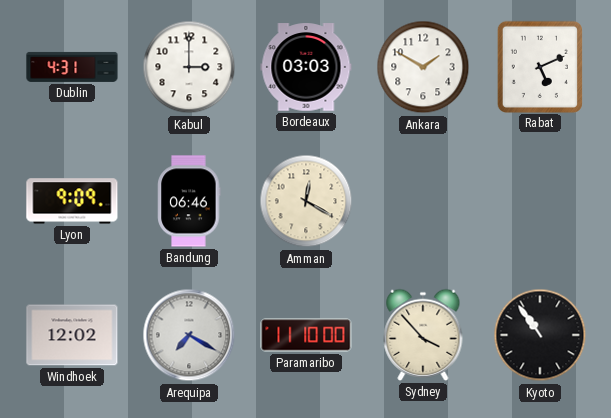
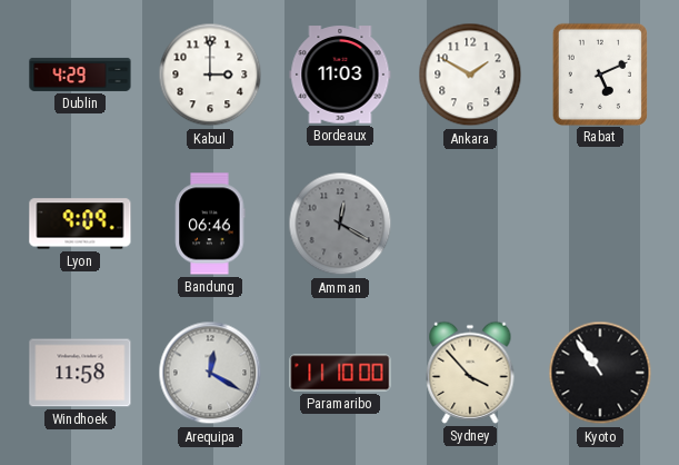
Dublin: 4:31 -> 4:29 (80, 75)
Bordeaux: 03:03 -> 11:03 (340, 75)
Amman dial: cream -> grey (340, 224)
Windhoek: 12:02 -> 11:58 (80, 373)
Arequipa: 7:20 -> 12:20 (210, 373)
